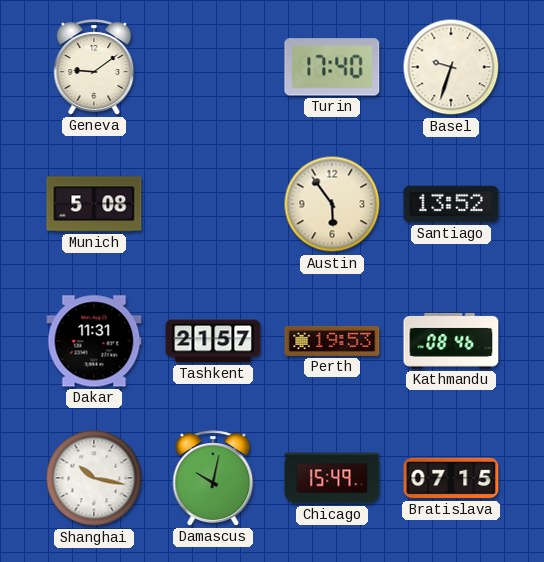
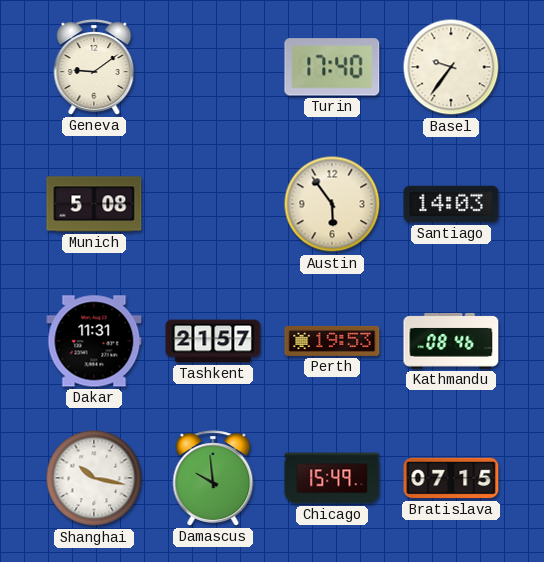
Basel: 9:33 -> 9:36 (451, 67)
Santiago: 13:52 -> 14:03 (451, 204)
Damascus: 10:02 -> 9:59 (213, 478)
